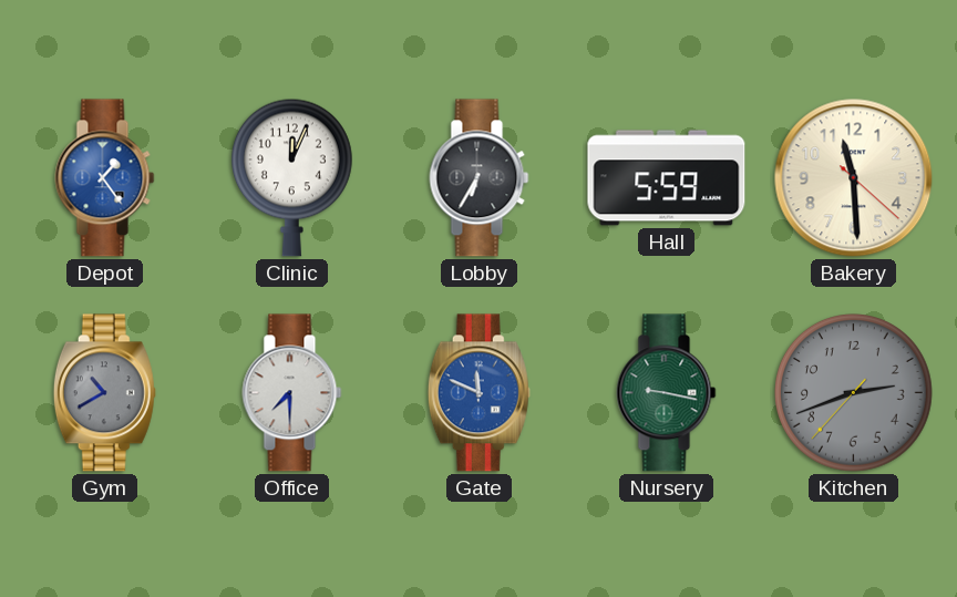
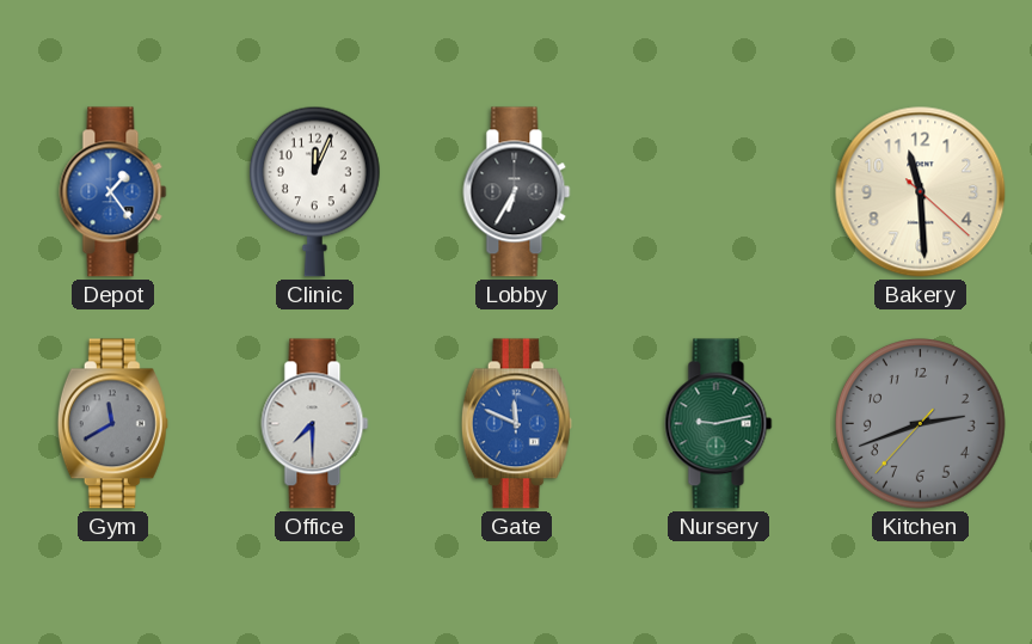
Hall: 5:59 -> none (667, 178)
Gym: 10:40 -> 11:40 (112, 424)
Nursery: 9:17 -> 9:13 (719, 424)
